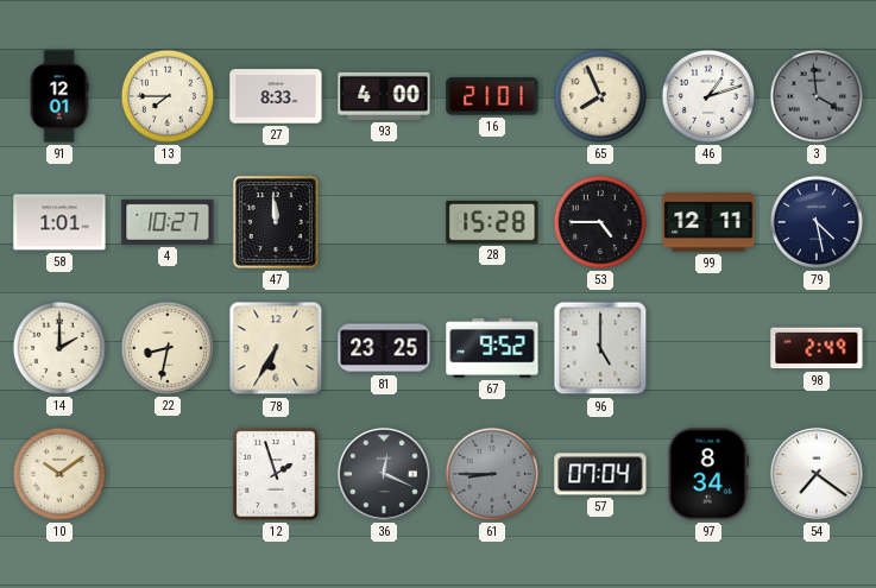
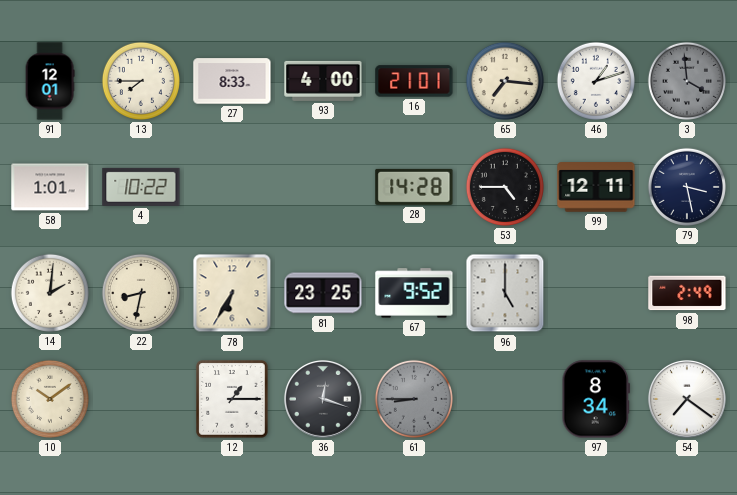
65: 7:56 -> 7:16 (505, 81)
4: 10:27 -> 10:22 (141, 187)
47: 11:59 -> none (276, 222)
28: 15:28 -> 14:28 (414, 187)
79: 4:28 -> 3:28 (687, 187)
14: 2:00 -> 2:01 (50, 293)
12: 1:57 -> 1:15 (232, 399)
36: 12:19 -> 12:18 (323, 399)
57: 07:04 -> none (600, 474)
